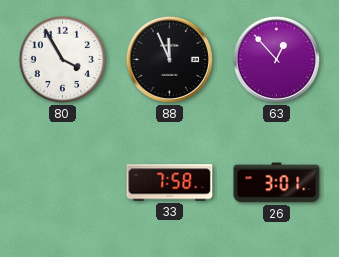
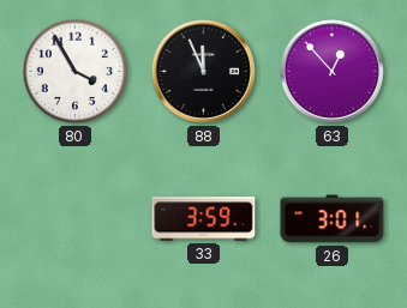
33: 7:58 -> 3:59 (204, 219)
